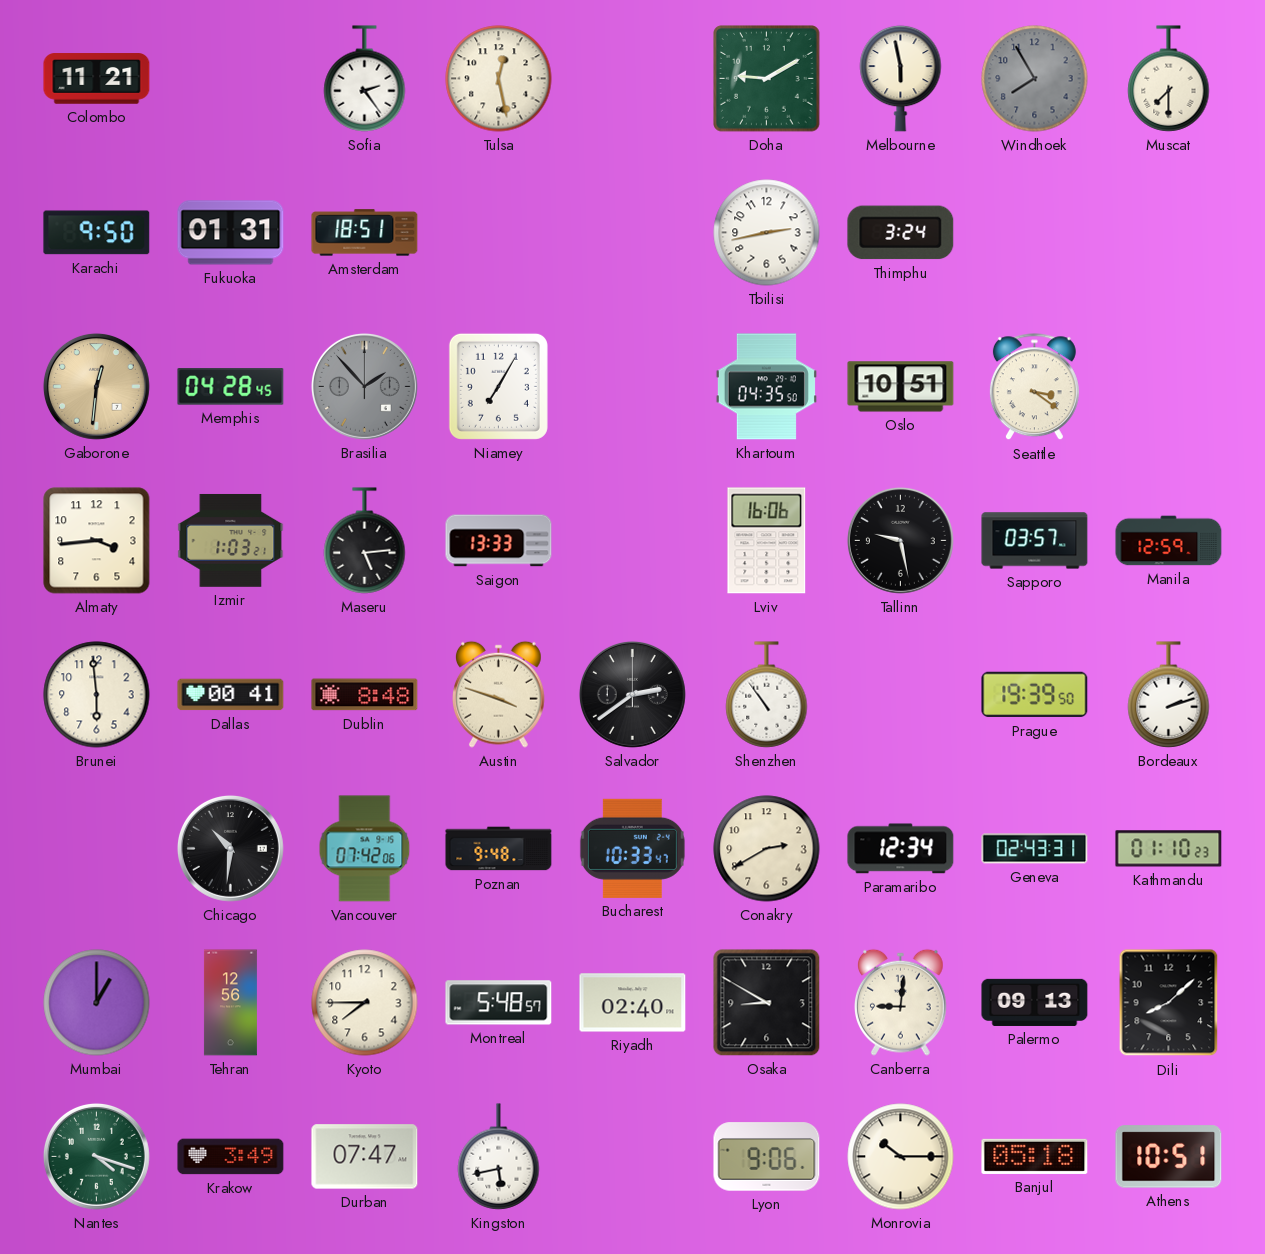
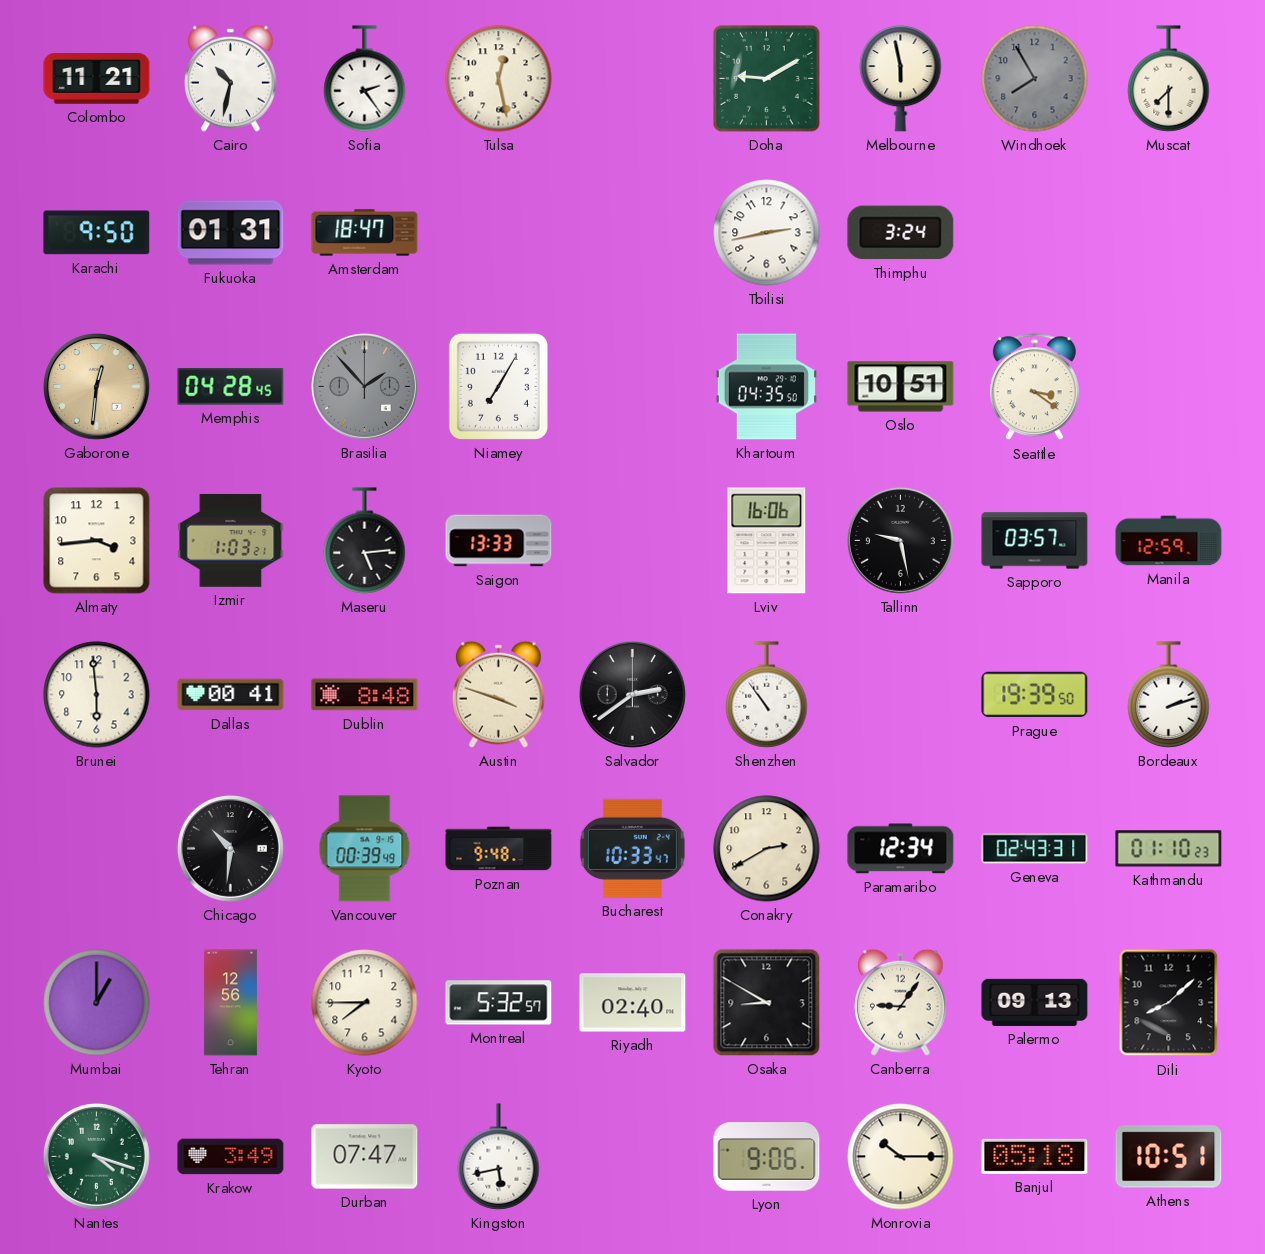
Cairo: none -> 10:32 (231, 78)
Amsterdam: 18:51 -> 18:47 (365, 233)
Vancouver: 07:42 -> 00:39 (365, 849)
Montreal: 5:48 -> 5:32 (499, 1003)
Canberra: 9:01 -> 9:06 (901, 1002)
